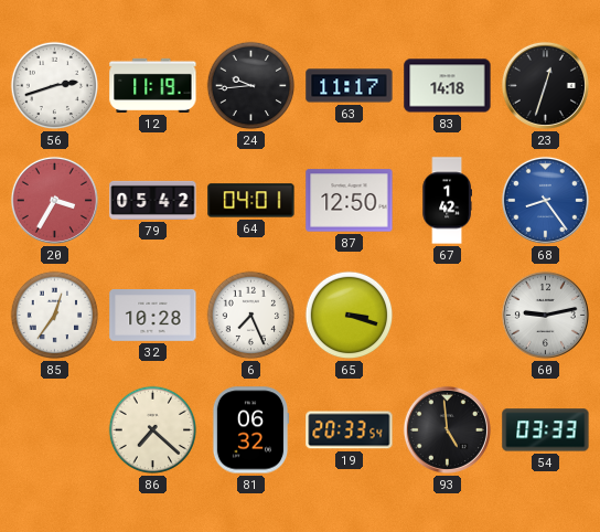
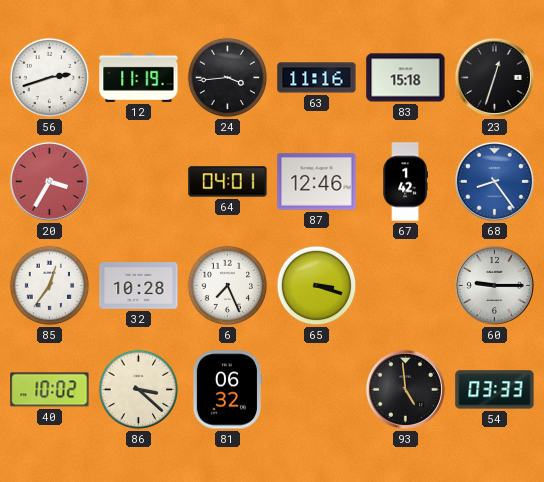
24: 9:44 -> 3:44 (228, 78)
63: 11:17 -> 11:16 (317, 78)
83: 14:18 -> 15:18 (406, 78)
79: 05:42 -> none (153, 200)
87: 12:50 -> 12:46 (317, 182)
60: 9:13 -> 9:15 (494, 285)
40: none -> 10:02 (50, 390)
86: 7:22 -> 3:22 (139, 390)
19: 20:33 -> none (350, 430)
